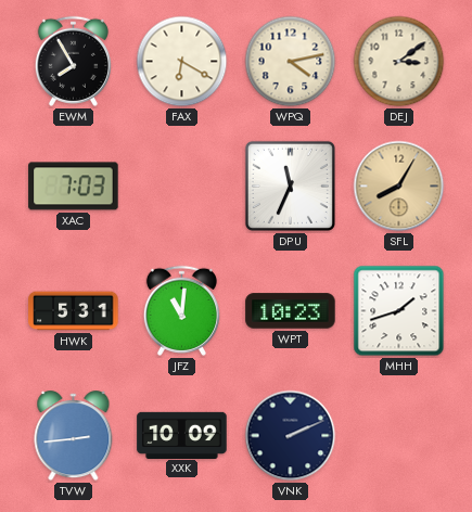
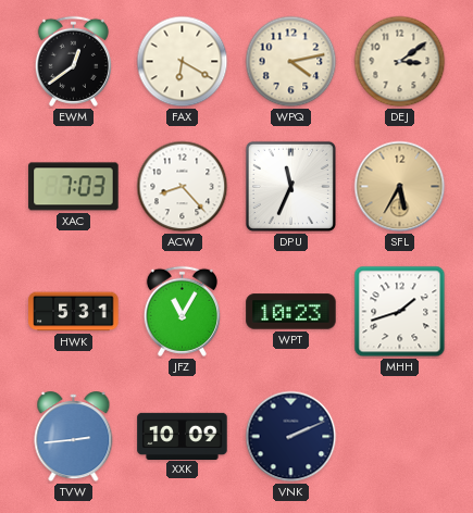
EWM: 7:55 -> 12:39 (73, 61)
ACW: none -> 8:23 (183, 187)
SFL: 8:05 -> 5:35 (400, 187)
JFZ: 11:01 -> 11:05 (182, 311)
